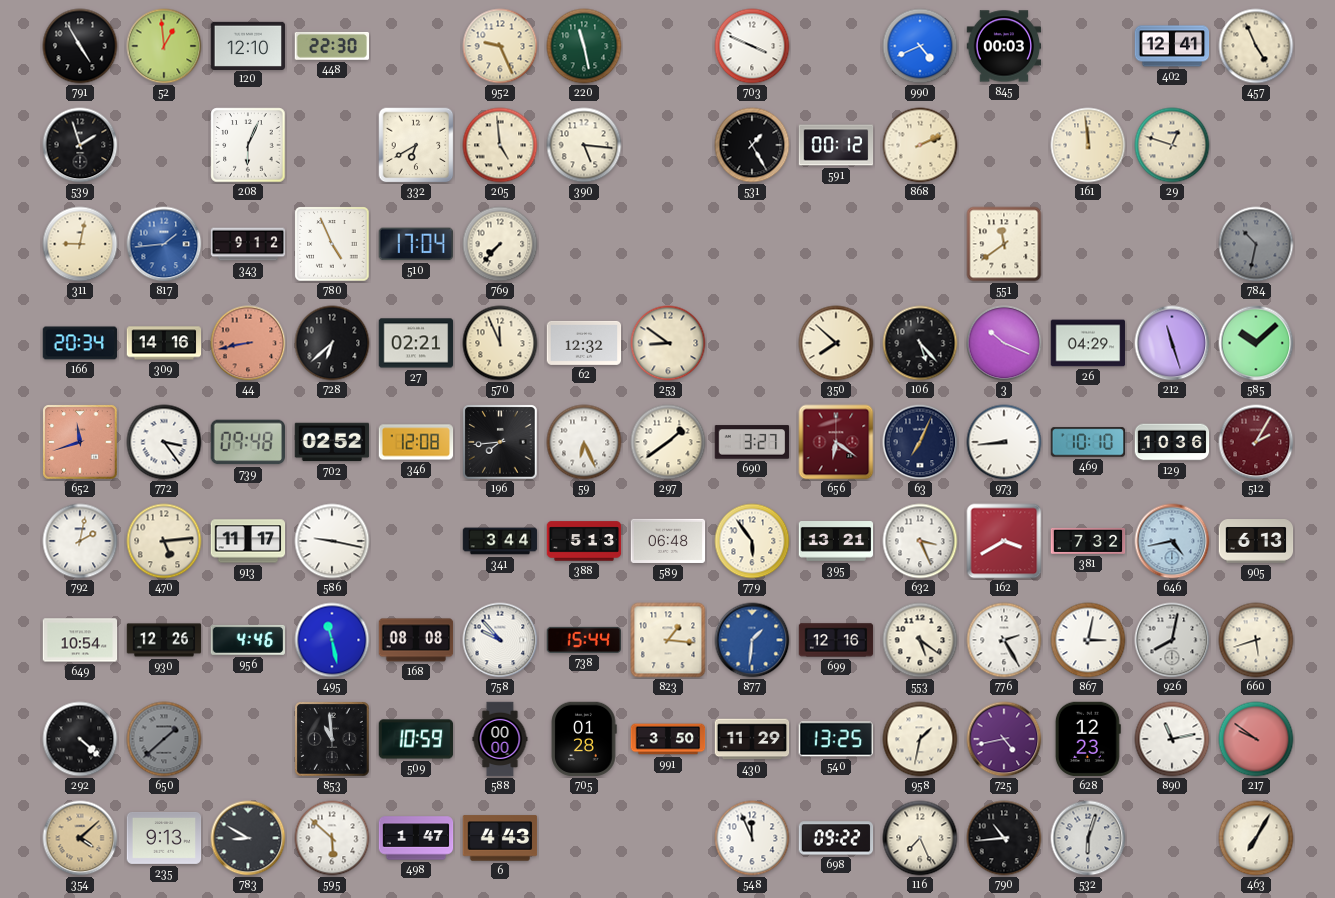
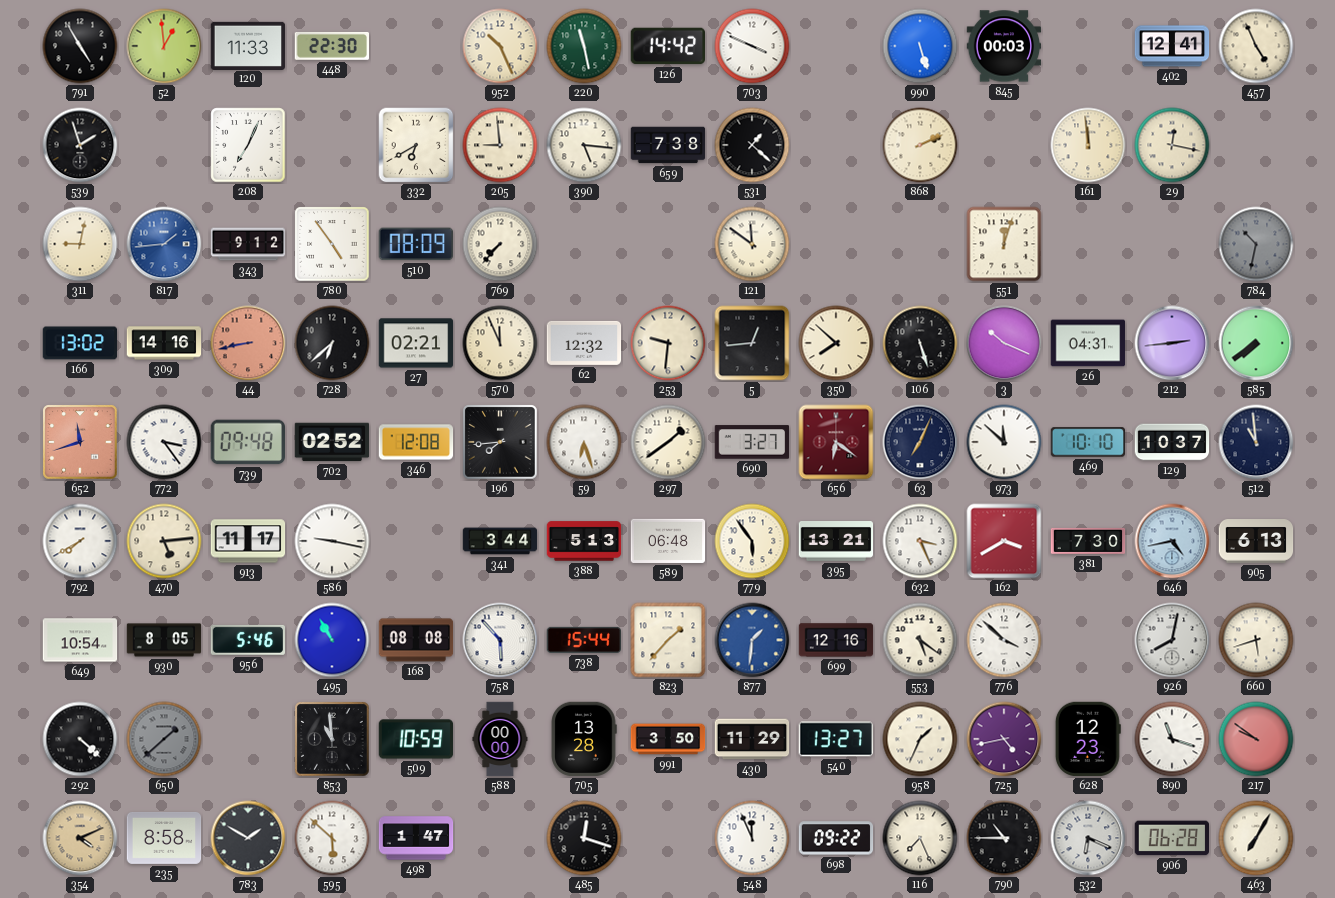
120: 12:10 -> 11:33 (248, 45)
952: 9:26 -> 10:26 (500, 46)
126: none -> 14:42 (667, 46)
990: 4:41 -> 5:27 (920, 46)
208: 6:04 -> 7:04 (248, 145)
205: 4:59 -> 8:59 (500, 145)
659: none -> 7:38 (668, 145)
531: 1:25 -> 1:22 (752, 145)
591: 00:12 -> none (836, 145)
29: 12:48 -> 12:17 (1172, 145)
780: 4:56 -> 4:54 (332, 244)
510: 17:04 -> 08:09 (416, 244)
121: none -> 11:51 (752, 244)
551: 11:39 -> 12:03 (1004, 244)
166: 20:34 -> 13:02 (80, 343)
253: 8:51 -> 9:31 (668, 343)
5: none -> 12:44 (752, 343)
106: 5:23 -> 5:27 (920, 343)
26: 04:29 -> 04:31 (1088, 343)
212: 11:27 -> 2:44 (1172, 343)
585: 10:08 -> 7:39 (1256, 343)
59: 6:26 -> 6:27 (584, 442)
973: 8:44 -> 11:52 (1004, 442)
129: 10:36 -> 10:37 (1172, 442)
512: 2:05 -> 10:59 (1256, 442)
512 dial: burgundy -> navy (1256, 442)
792: 2:02 -> 7:40 (80, 541)
381: 7:32 -> 7:30 (1088, 541)
930: 12:26 -> 8:05 (164, 640)
956: 4:46 -> 5:46 (247, 640)
495: 11:28 -> 10:55 (332, 640)
758: 9:53 -> 5:53 (500, 640)
823: 1:16 -> 1:37 (668, 640)
776: 2:25 -> 3:52 (1004, 640)
867: 3:02 -> none (1088, 640)
705: 01:28 -> 13:28 (584, 739)
540: 13:25 -> 13:27 (835, 739)
958: 1:32 -> 1:34 (920, 739)
890: 11:13 -> 11:18 (1172, 739)
354: 4:08 -> 4:11 (80, 838)
235: 9:13 -> 8:58 (164, 838)
783: 8:50 -> 1:50 (248, 838)
6: 4:43 -> none (500, 838)
485: none -> 12:18 (584, 838)
790: 10:44 -> 10:45 (1004, 838)
532: 6:03 -> 6:19 (1088, 838)
906: none -> 06:28 (1172, 838)
